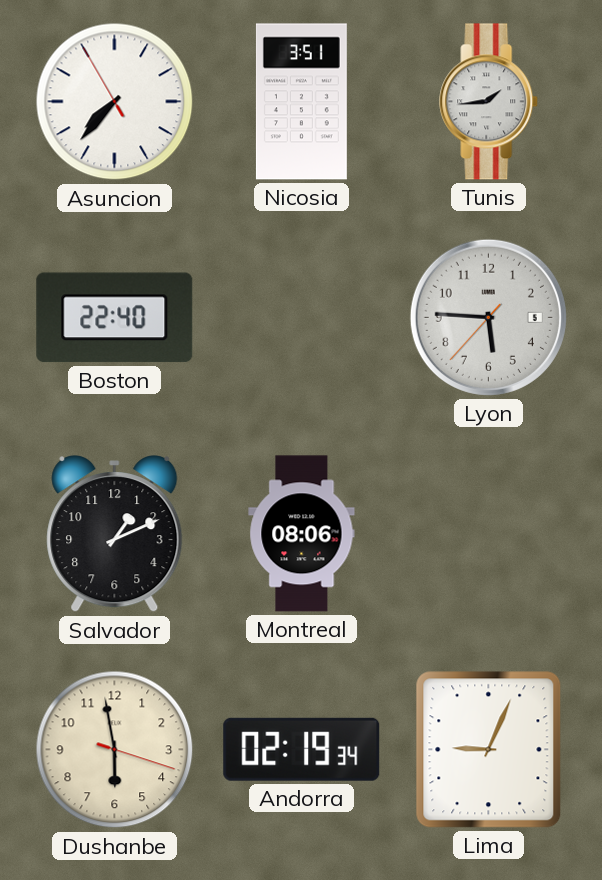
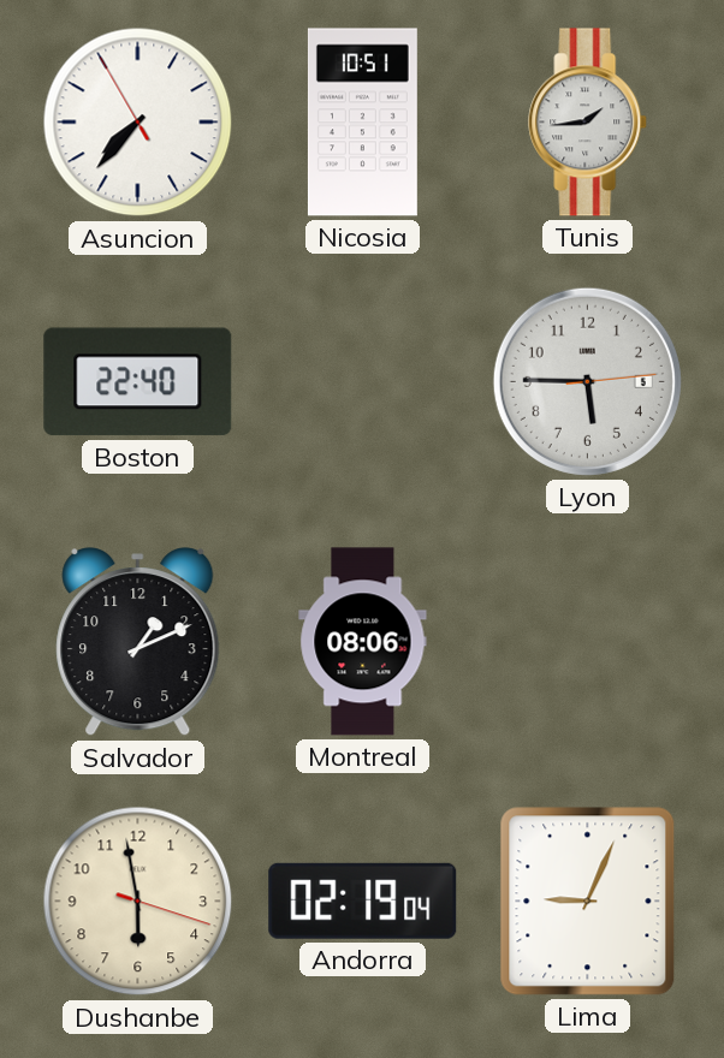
Nicosia: 3:51 -> 10:51 (362, 123)
Lyon: 5:45:37 -> 5:45:14 (587, 381)
Andorra: 02:19:34 -> 02:19:04 (363, 901)
